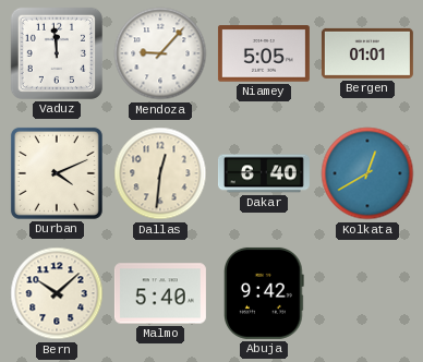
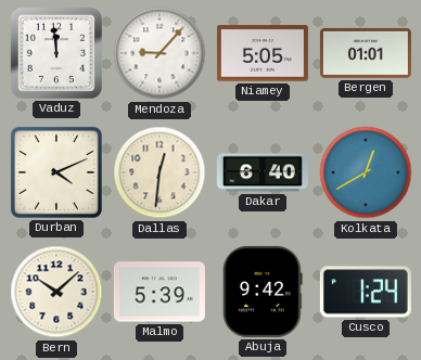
Malmo: 5:40 -> 5:39 (160, 292)
Cusco: none -> 1:24 (366, 292)
